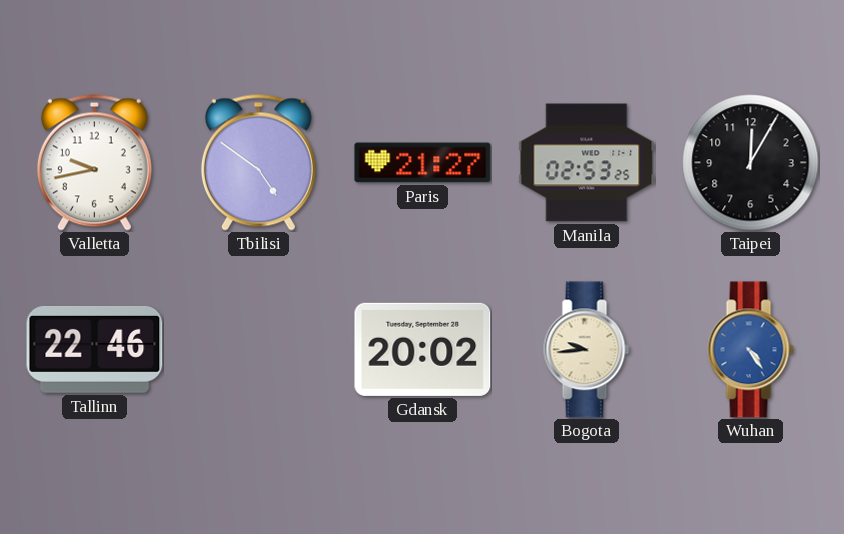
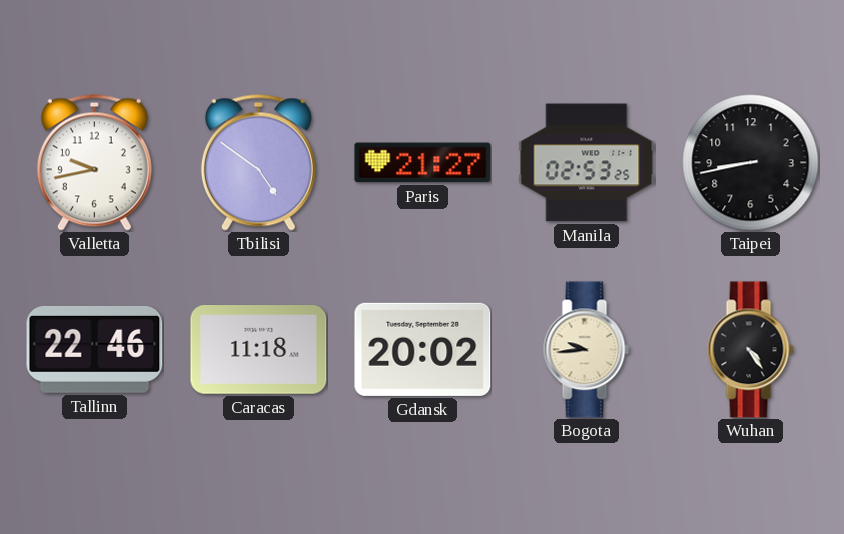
Taipei: 12:05 -> 8:43 (751, 163)
Caracas: none -> 11:18 (259, 350)
Wuhan dial: blue -> black (751, 350)
